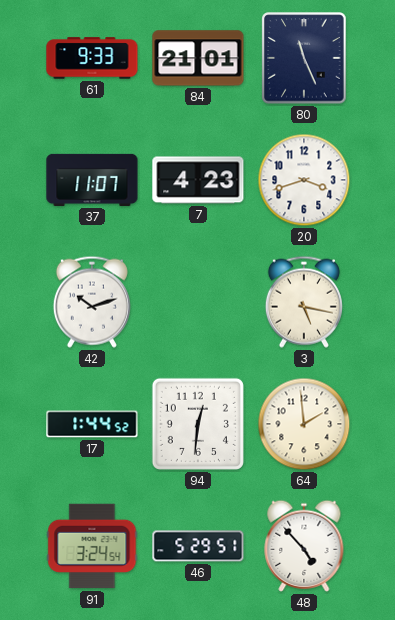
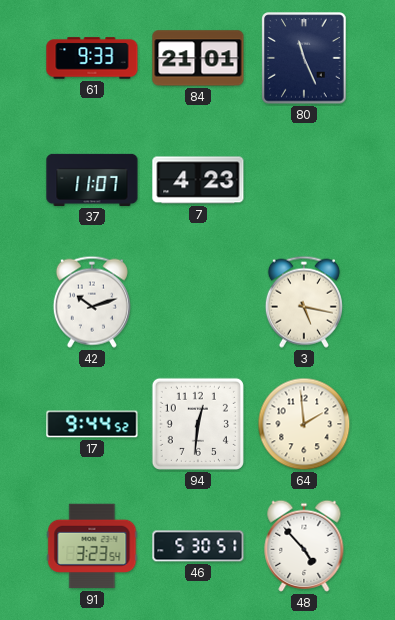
20: 3:42 -> none (304, 180)
17: 1:44 -> 9:44 (92, 424)
91: 3:24 -> 3:23 (92, 546)
46: 5:29 -> 5:30 (198, 546)
